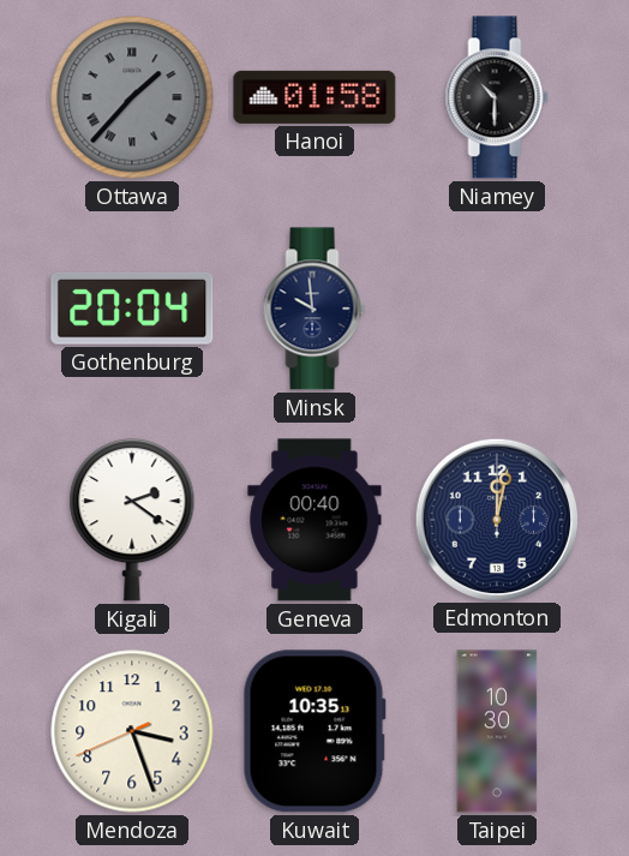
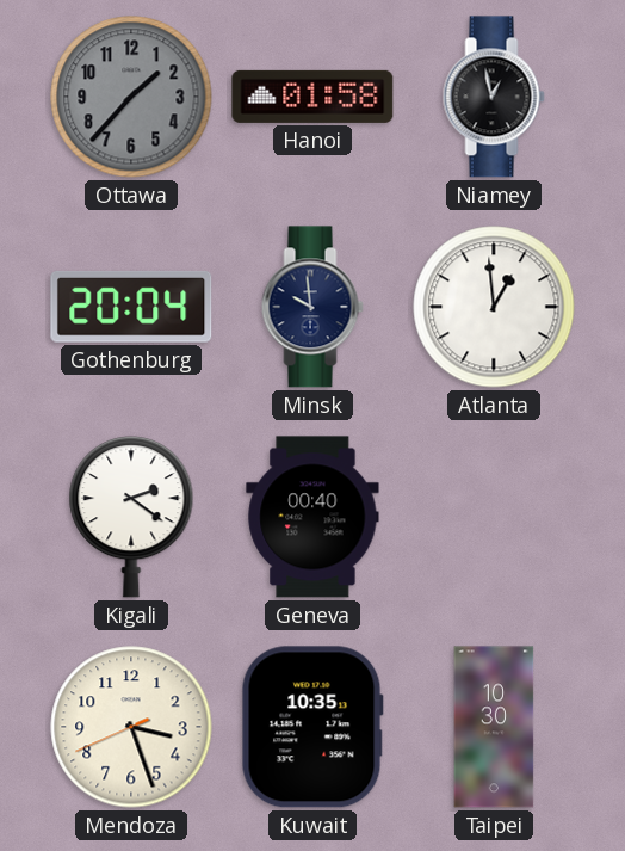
Ottawa numerals: Roman -> Arabic (131, 97)
Niamey: 10:30 -> 12:58 (494, 97)
Atlanta: none -> 12:59 (494, 307)
Edmonton: 12:02 -> none (496, 519)
